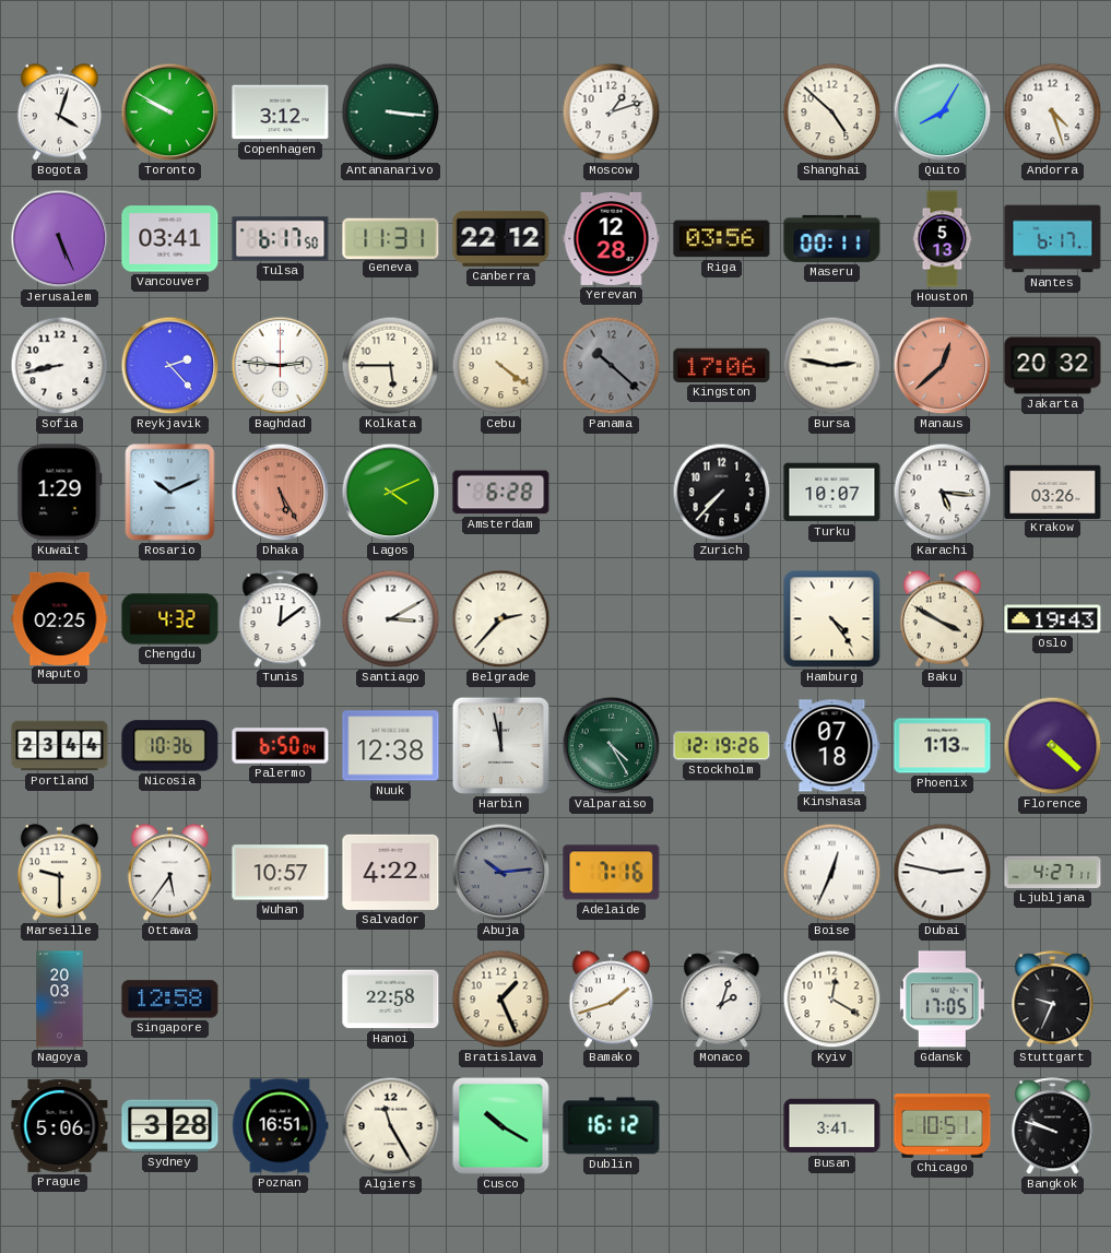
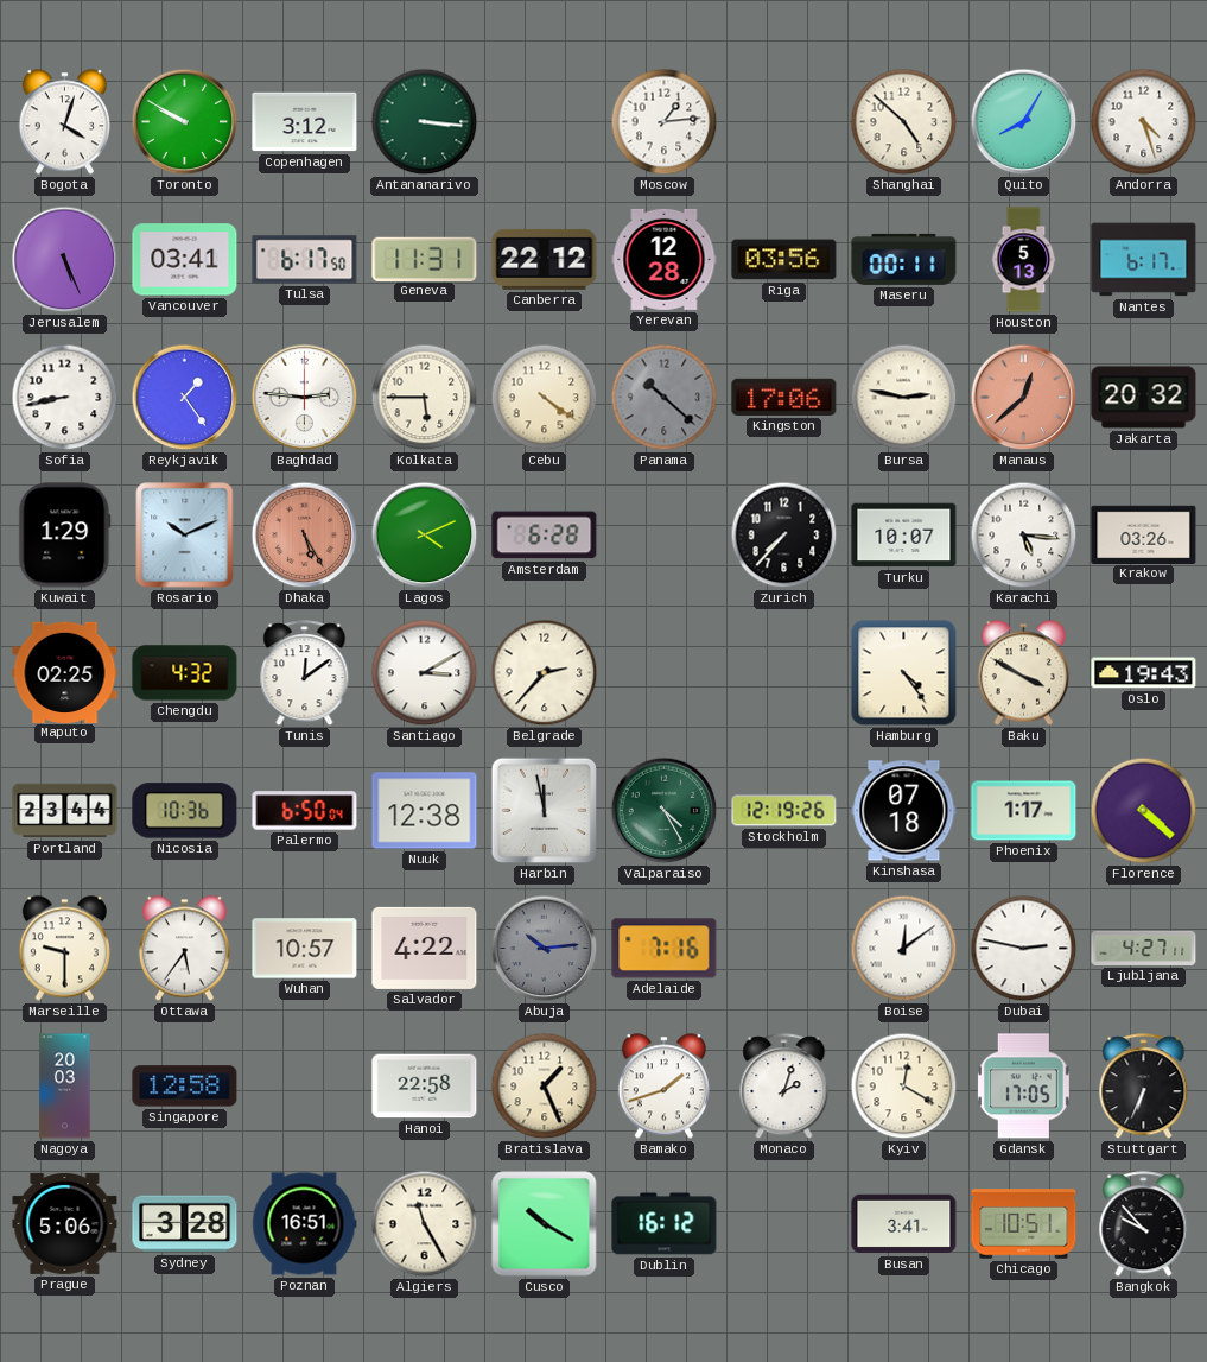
Moscow: 1:12 -> 1:14 (665, 122)
Reykjavik: 2:23 -> 1:24 (185, 398)
Phoenix: 1:13 -> 1:17 (1024, 811)
Boise: 12:34 -> 12:09 (904, 949)
Stuttgart: 9:34 -> 6:34 (1144, 1087)
Bangkok: 9:48 -> 9:53 (1144, 1224)
